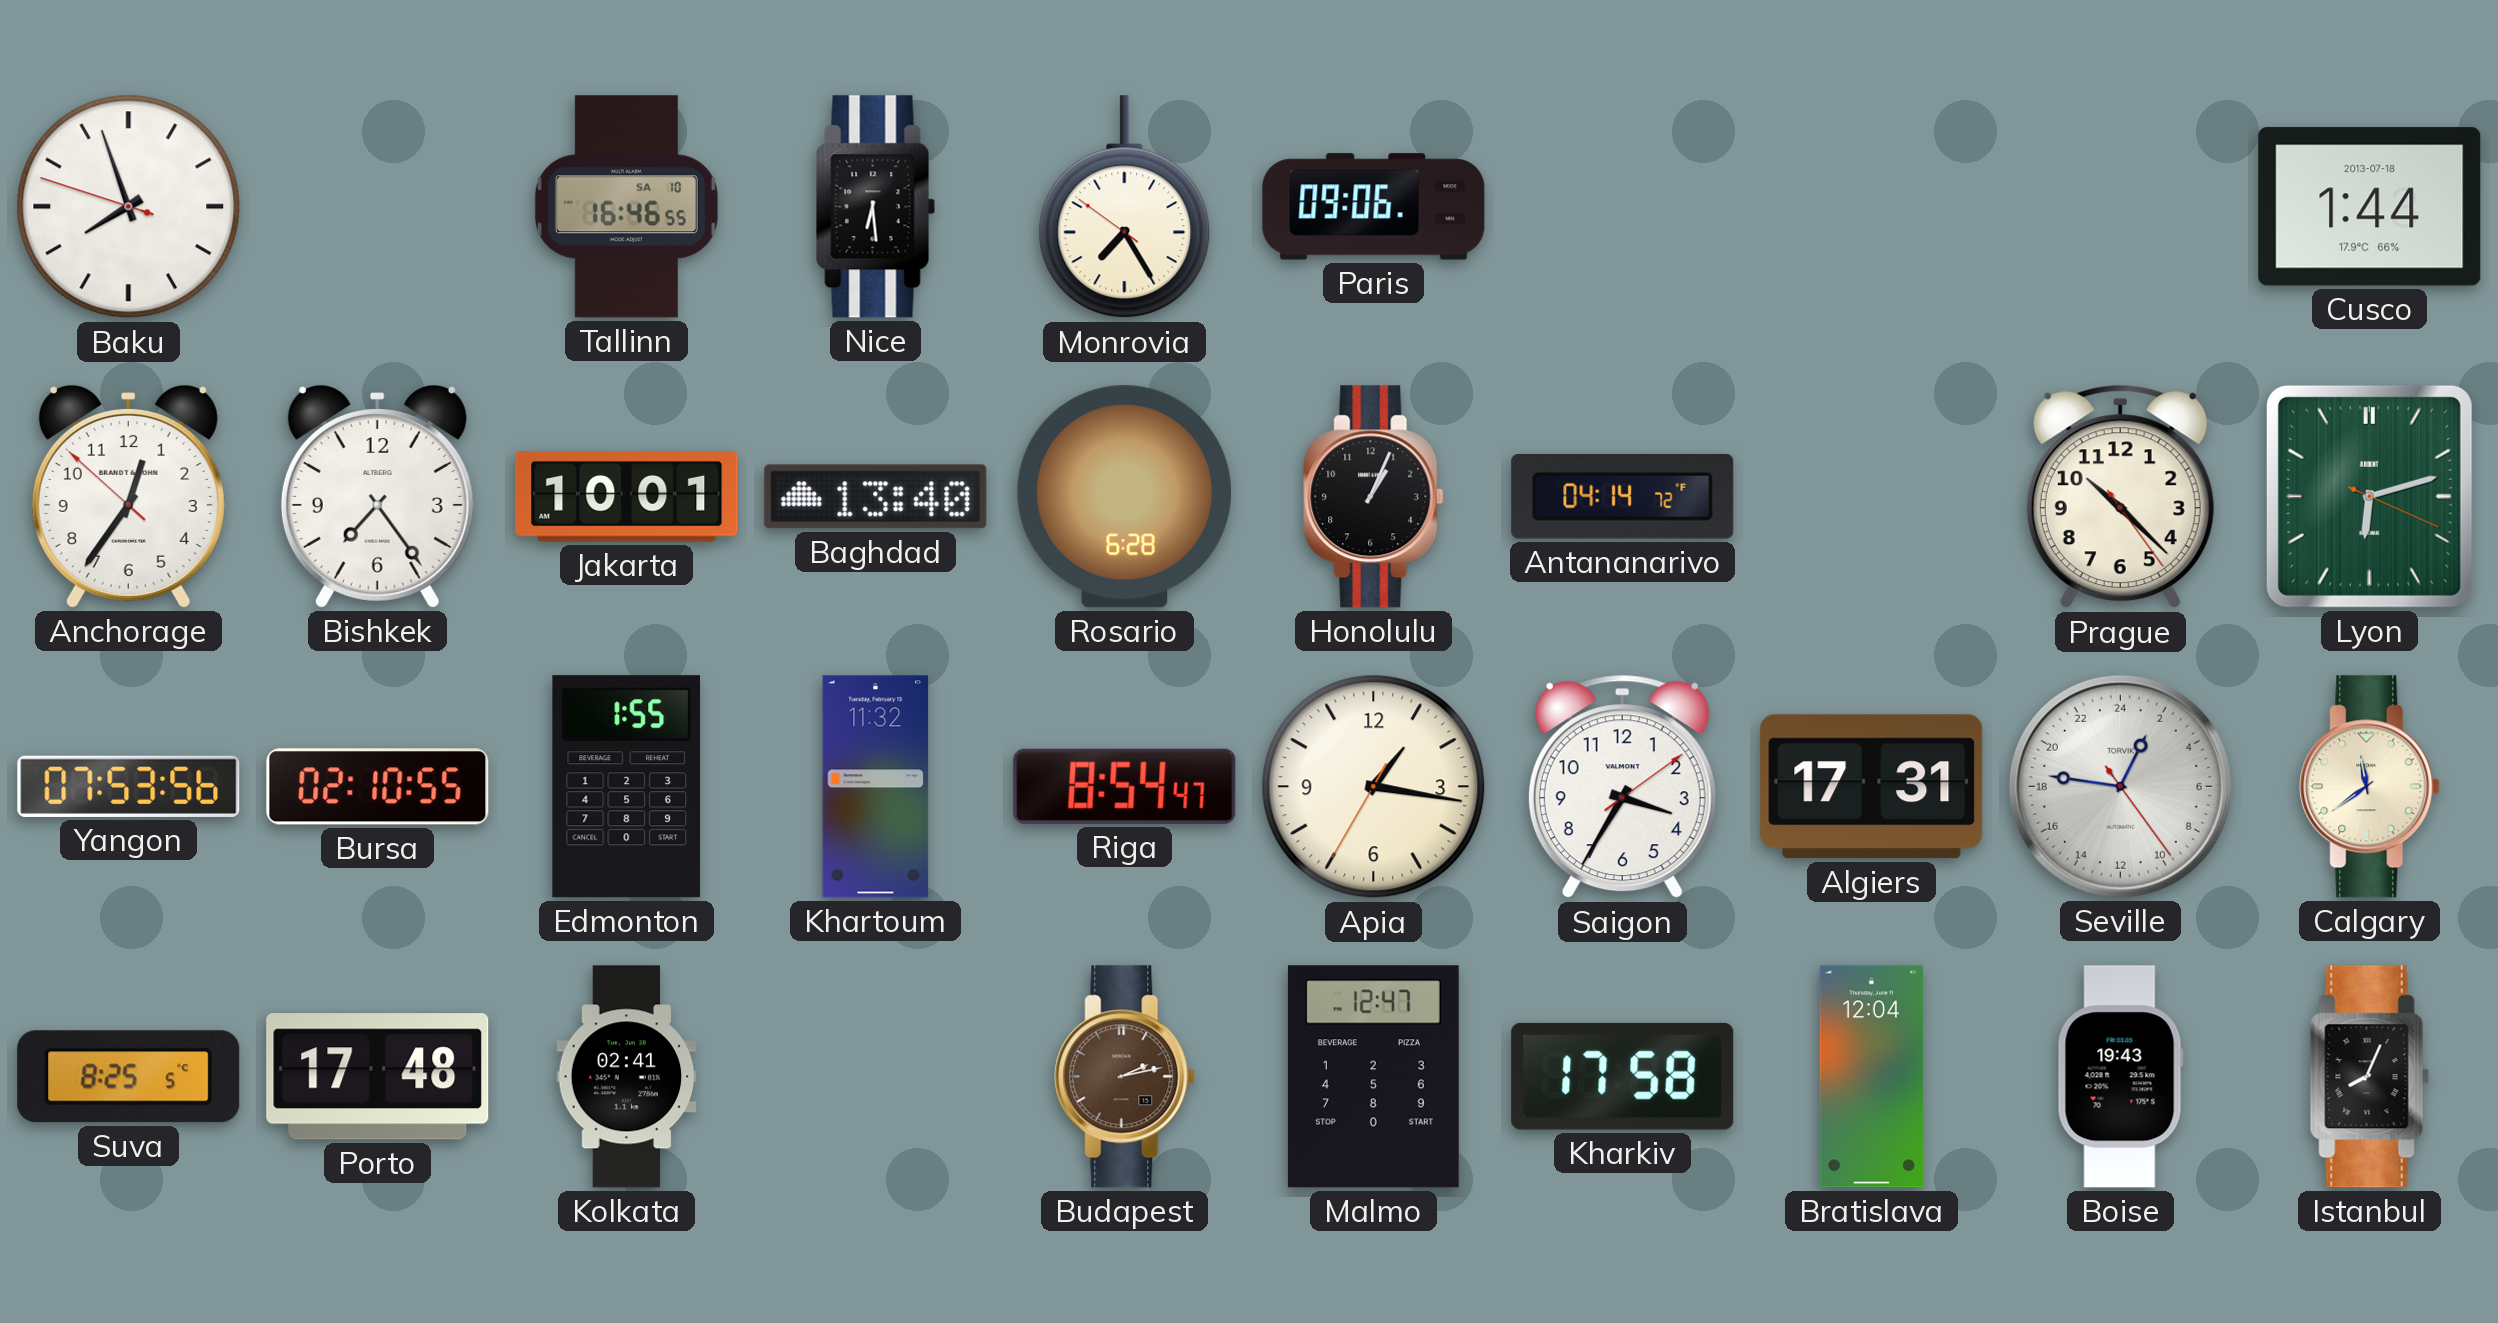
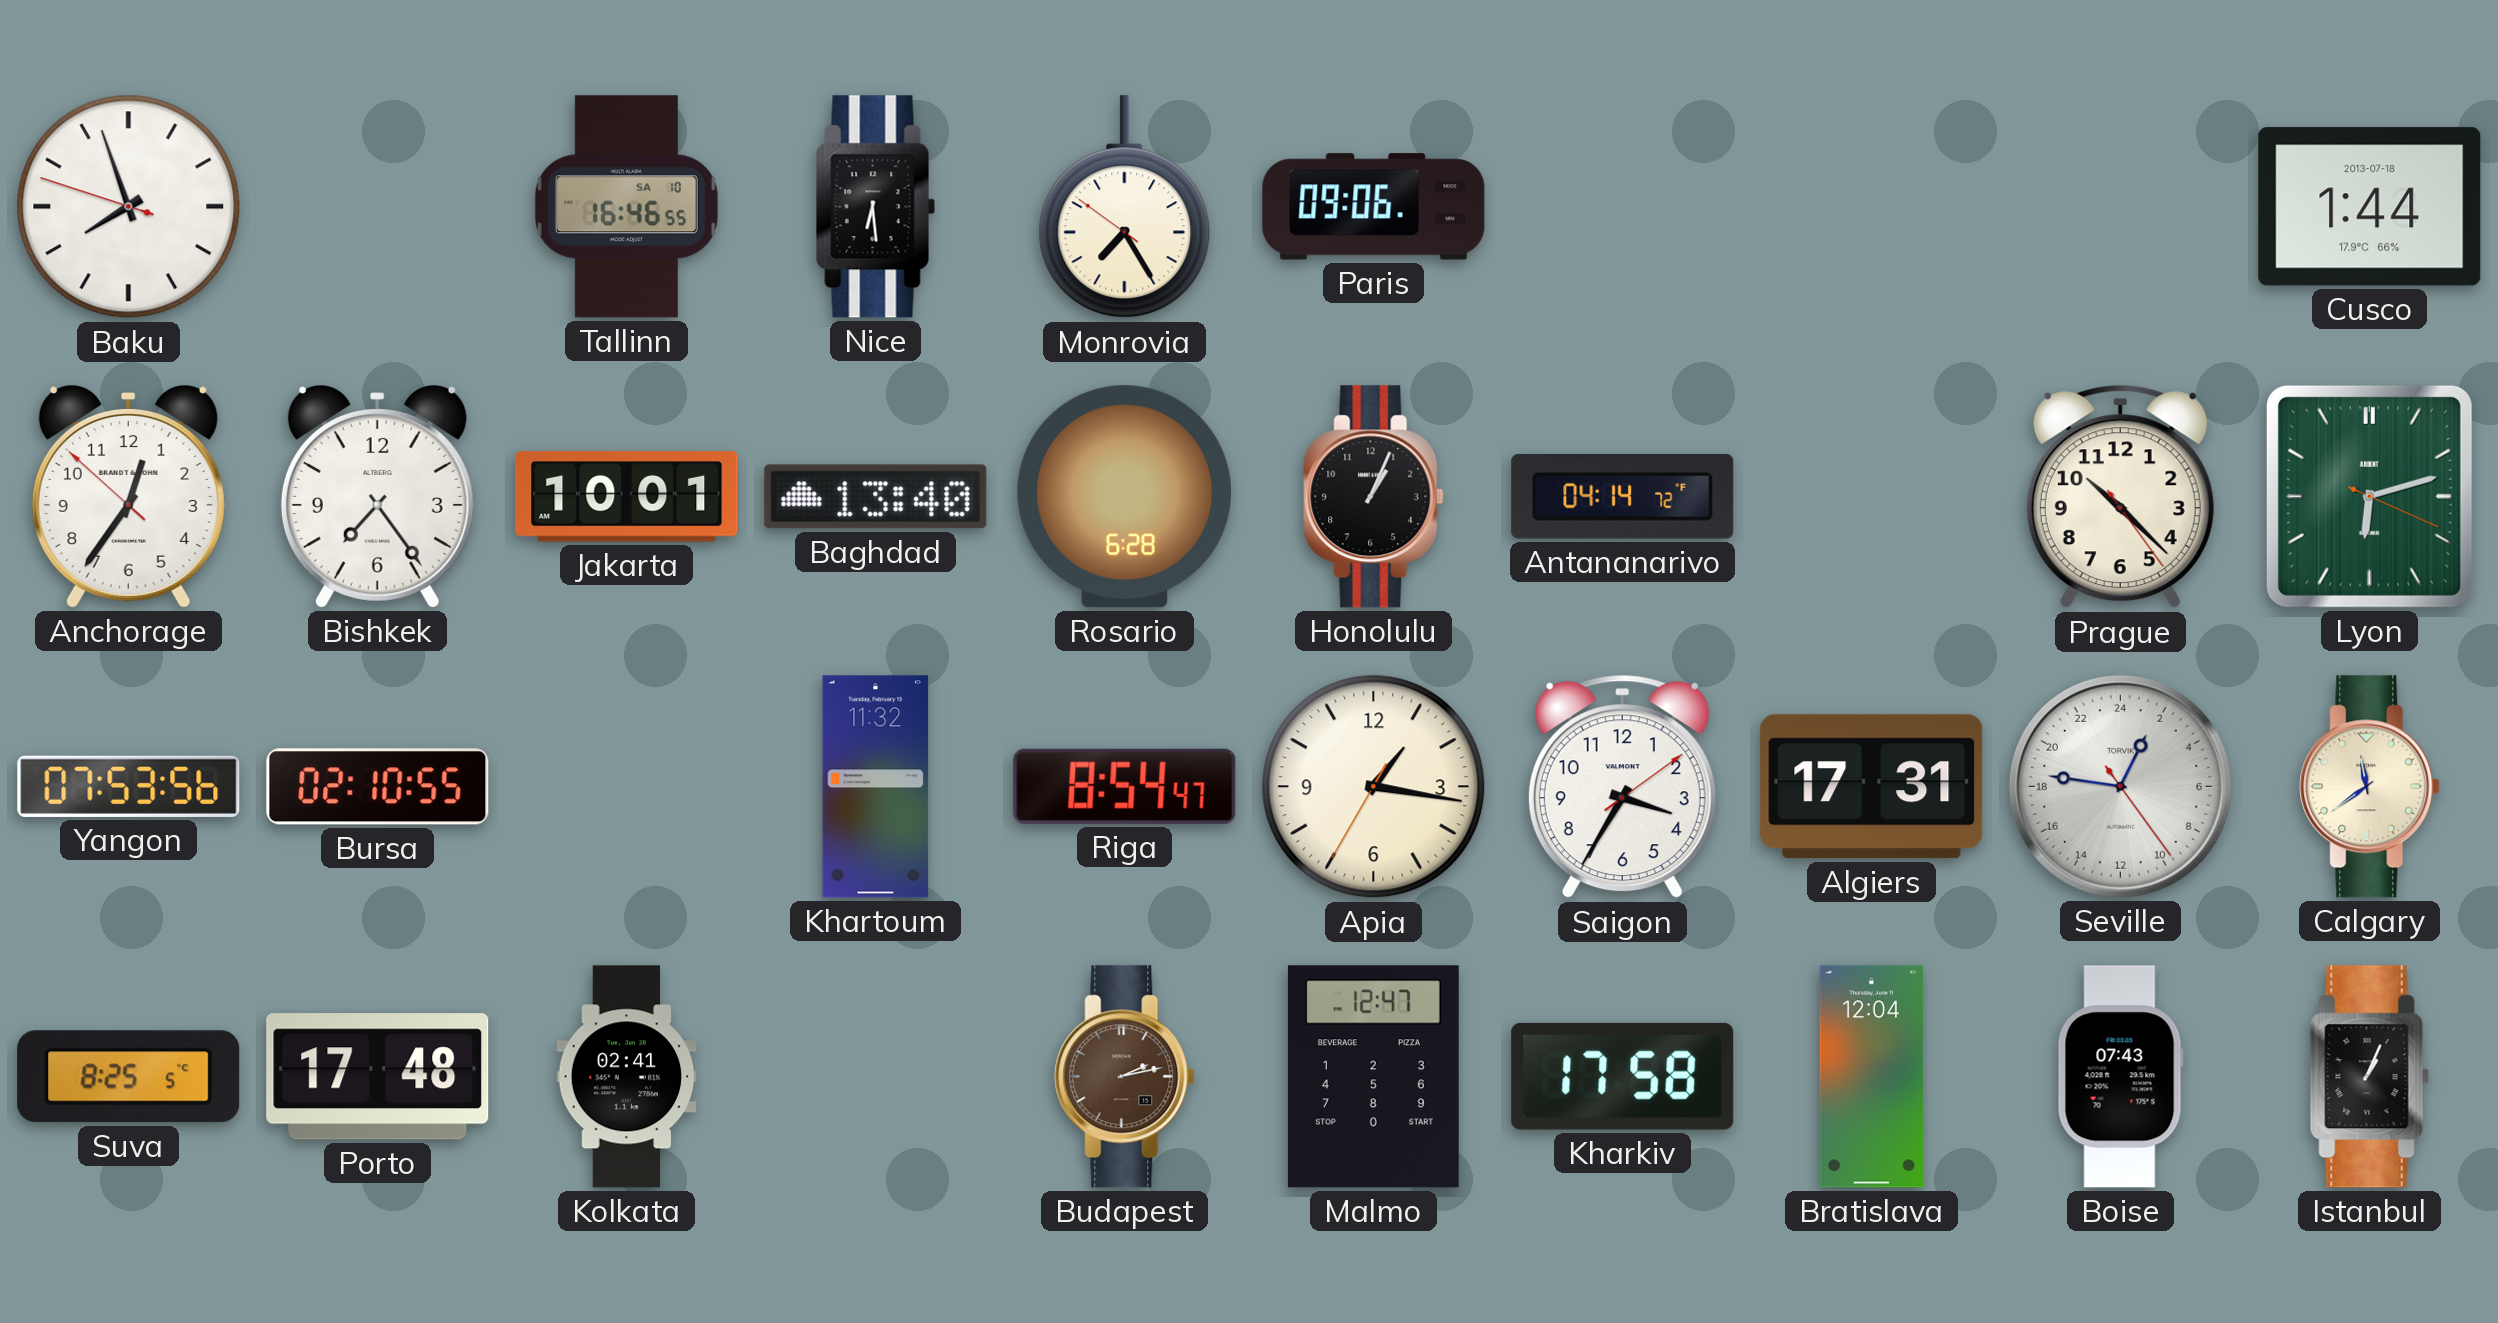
Edmonton: 1:55 -> none (626, 787)
Boise: 19:43 -> 07:43 (2120, 1077)
Istanbul: 8:04 -> 1:04 (2370, 1077)
